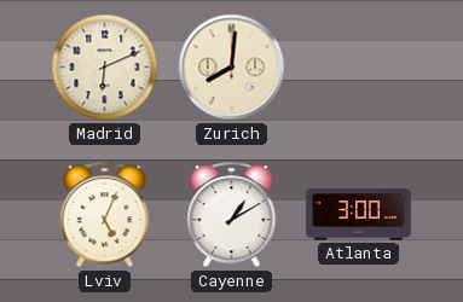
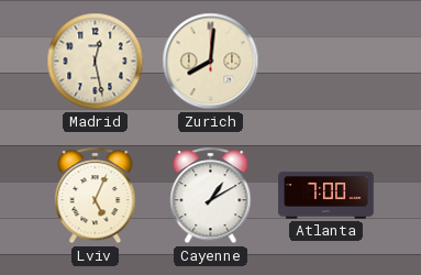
Madrid: 6:11 -> 12:28 (96, 62)
Atlanta: 3:00 -> 7:00 (326, 196)
